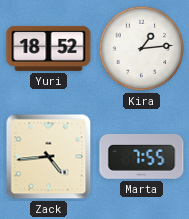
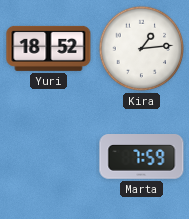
Zack: 4:44 -> none (49, 157)
Marta: 7:55 -> 7:59 (142, 157)
